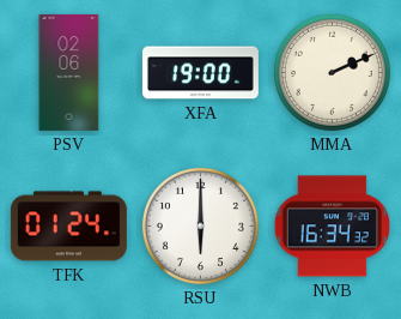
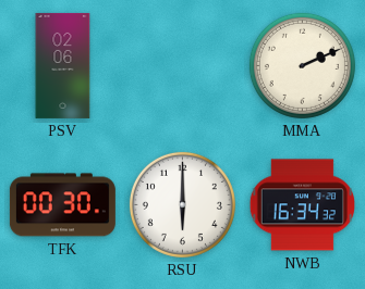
XFA: 19:00 -> none (200, 73)
TFK: 01:24 -> 00:30 (62, 205)
